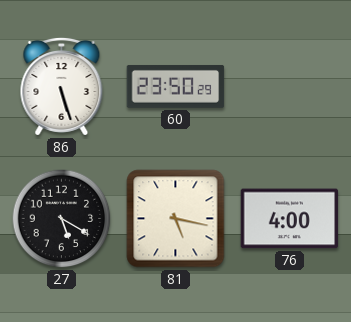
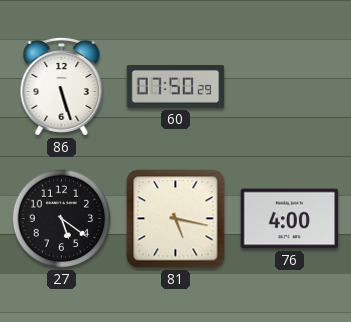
60: 23:50 -> 07:50 (176, 86)
27: 5:20 -> 5:21 (62, 219)
